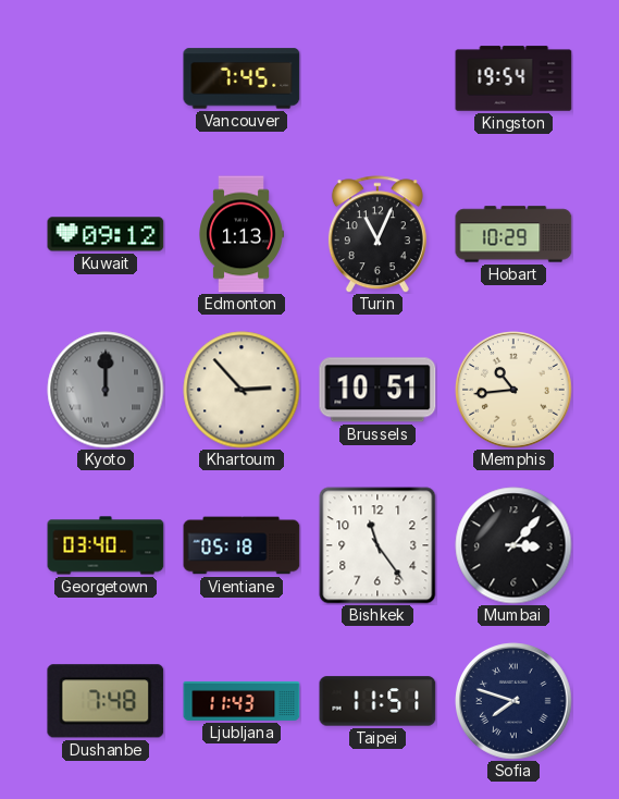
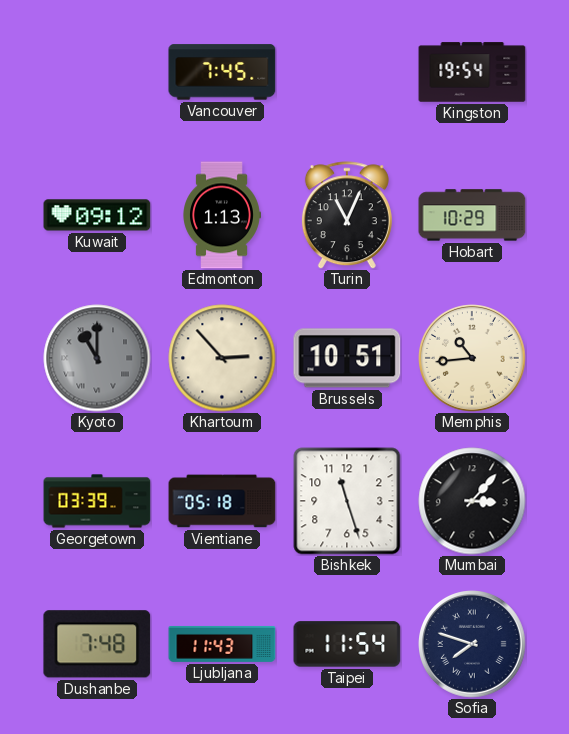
Kyoto: 12:00 -> 11:00 (97, 358)
Georgetown: 03:40 -> 03:39 (97, 501)
Bishkek: 11:24 -> 11:27 (347, 501)
Taipei: 11:51 -> 11:54 (347, 644)
